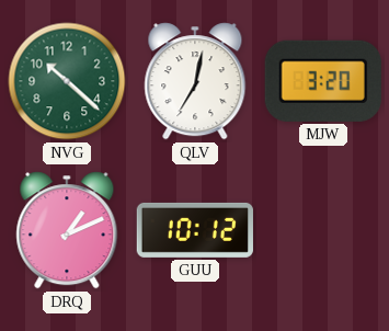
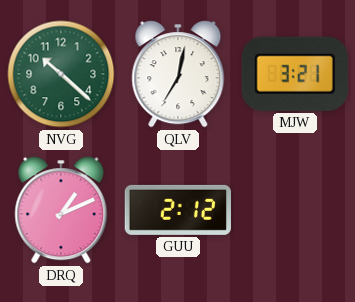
MJW: 3:20 -> 3:21 (295, 74)
GUU: 10:12 -> 2:12 (178, 210)
